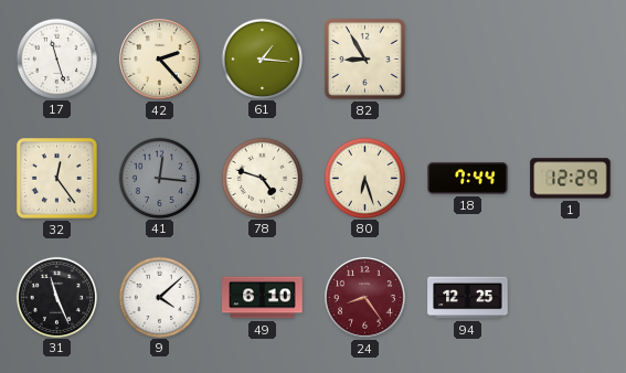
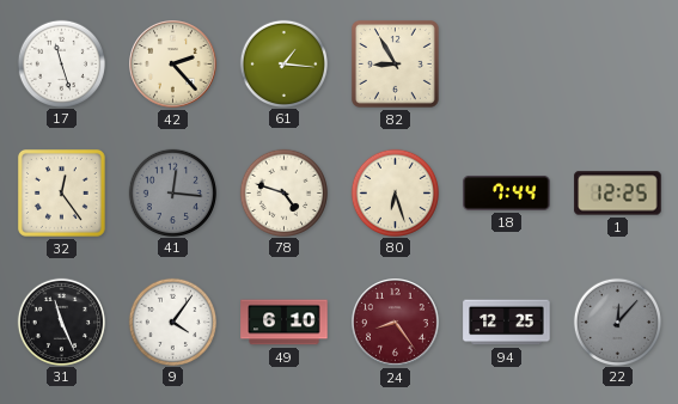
1: 12:29 -> 12:25 (618, 194)
9: 4:08 -> 4:06 (172, 322)
22: none -> 12:07 (617, 322)
